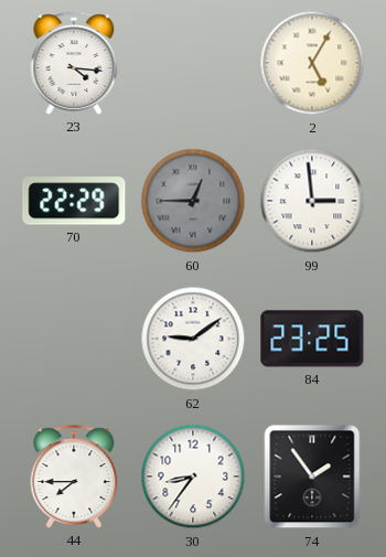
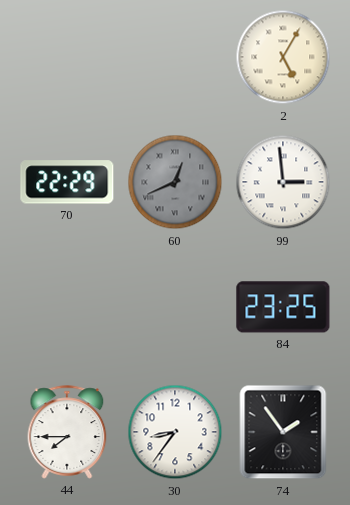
23: 4:16 -> none (74, 63)
60: 12:45 -> 12:41 (175, 182)
62: 9:09 -> none (193, 339)
